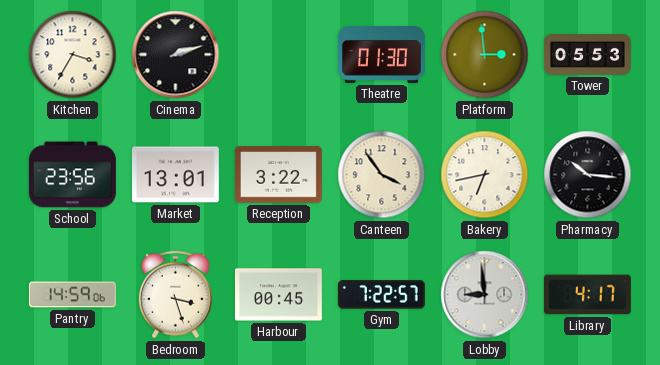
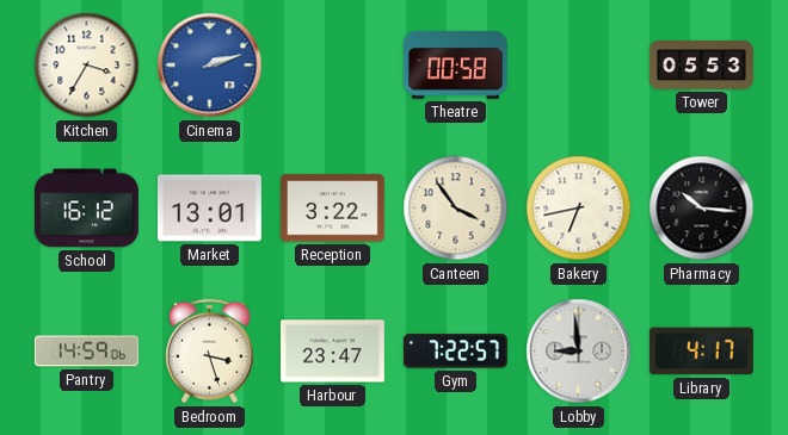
Cinema dial: black -> blue (210, 66)
Theatre: 01:30 -> 00:58 (455, 66)
Platform: 2:59 -> none (485, 55)
School: 23:56 -> 16:12 (86, 209)
Harbour: 00:45 -> 23:47 (332, 352)
